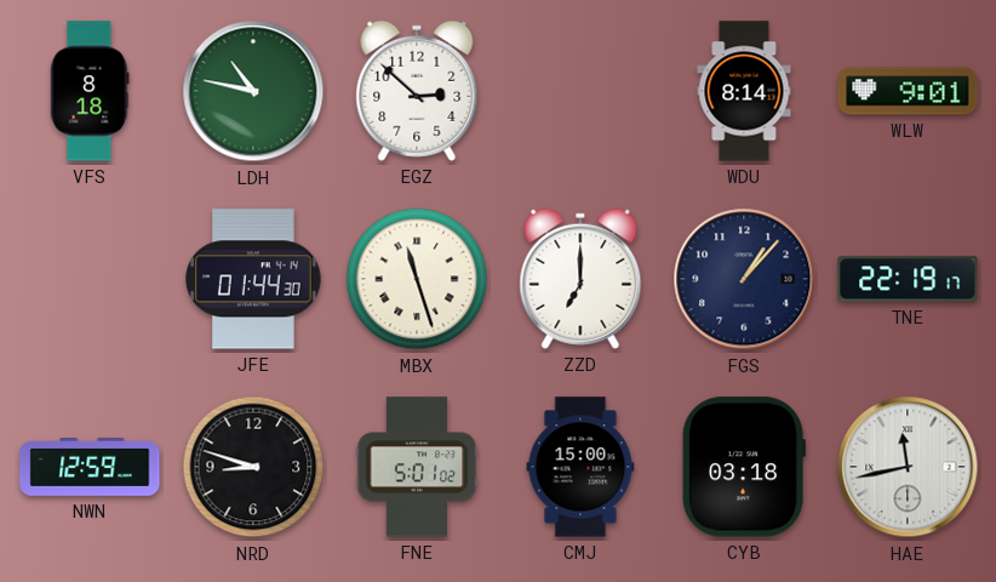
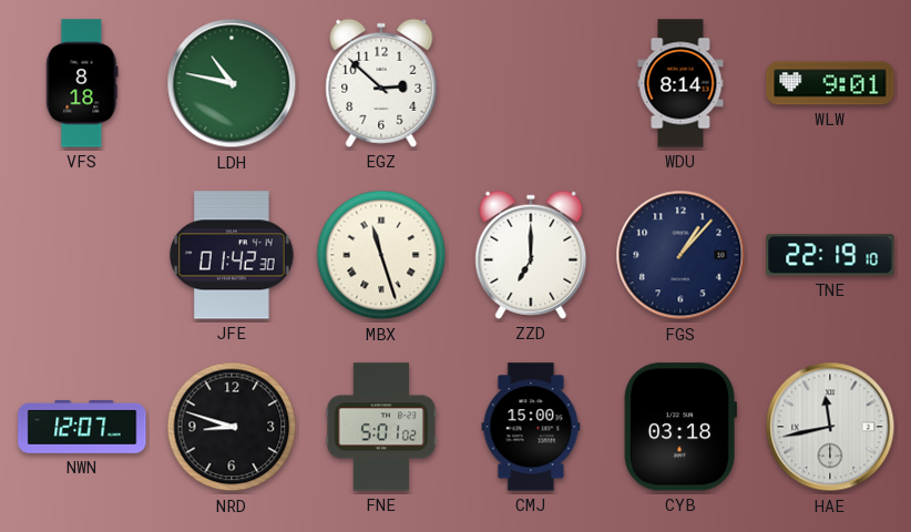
JFE: 01:44 -> 01:42 (232, 255)
TNE: 22:19:17 -> 22:19:10 (830, 255)
NWN: 12:59 -> 12:07 (82, 427)
